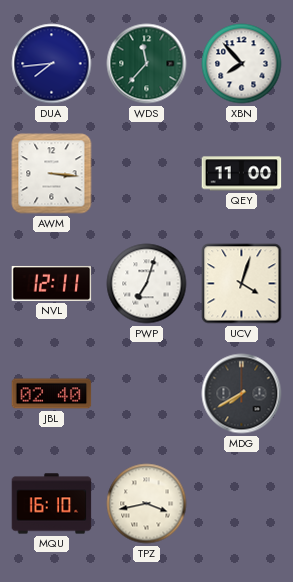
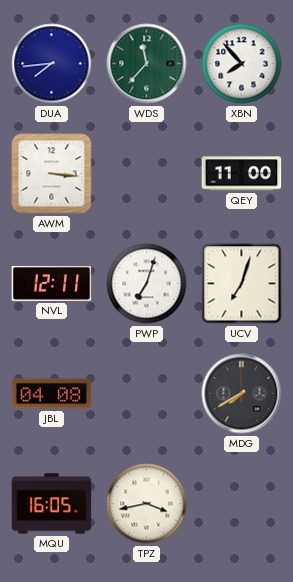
UCV: 4:03 -> 7:03 (242, 284)
JBL: 02:40 -> 04:08 (52, 394)
MQU: 16:10 -> 16:05 (52, 504)
